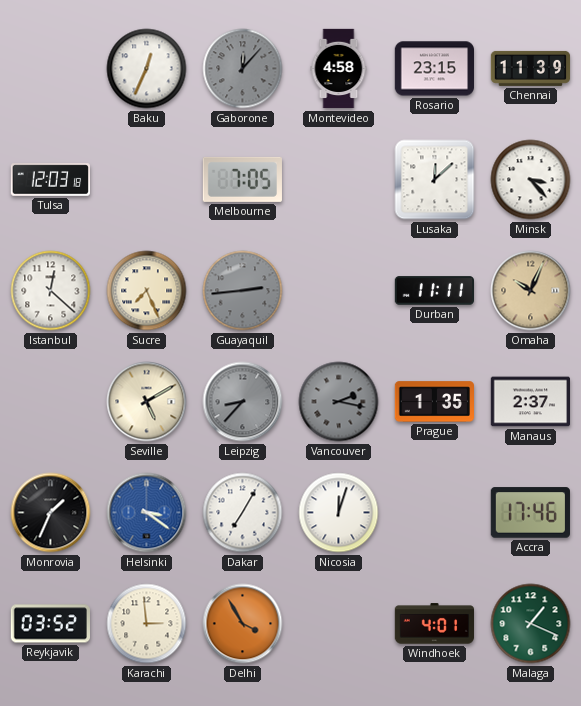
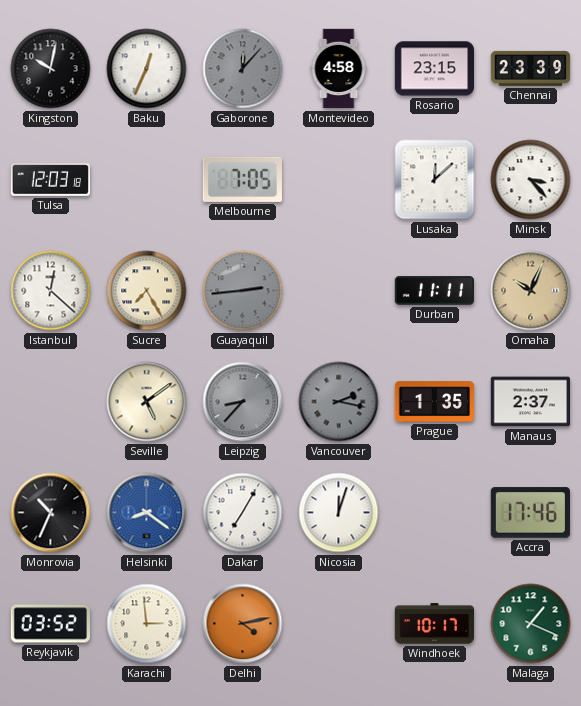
Kingston: none -> 10:02 (51, 69)
Chennai: 11:39 -> 23:39 (531, 68)
Sucre: 7:26 -> 7:25 (147, 291)
Seville: 5:10 -> 5:09 (147, 402)
Monrovia: 1:34 -> 10:34 (51, 513)
Helsinki: 3:21 -> 8:21 (147, 513)
Delhi: 3:55 -> 4:13 (243, 624)
Windhoek: 4:01 -> 10:17 (434, 624)
